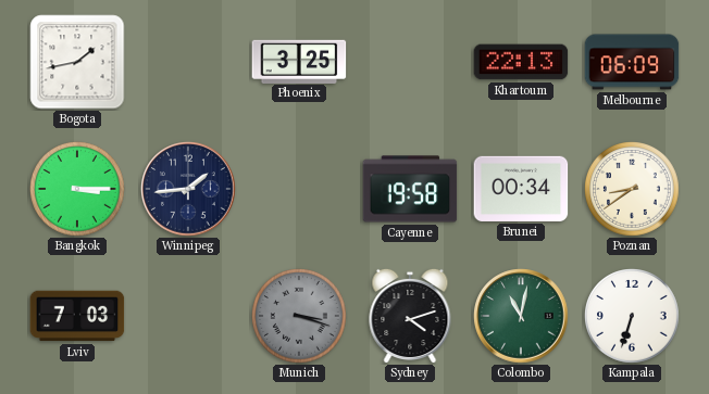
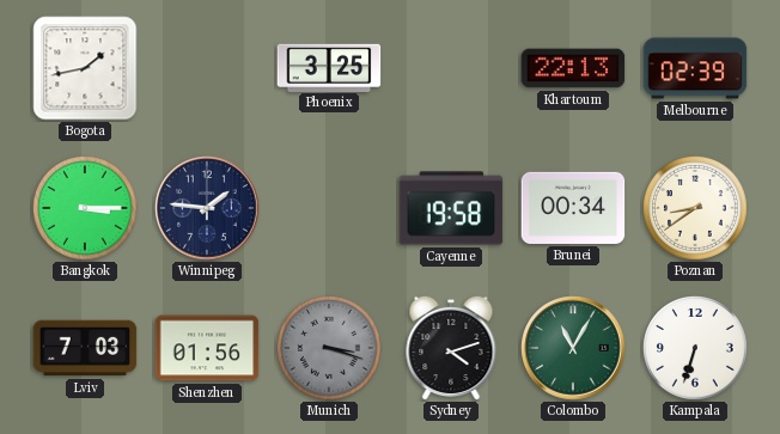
Melbourne: 06:09 -> 02:39 (695, 68)
Winnipeg: 1:44 -> 1:46 (207, 208)
Shenzhen: none -> 01:56 (207, 348)
Colombo: 11:02 -> 11:05 (573, 348)
